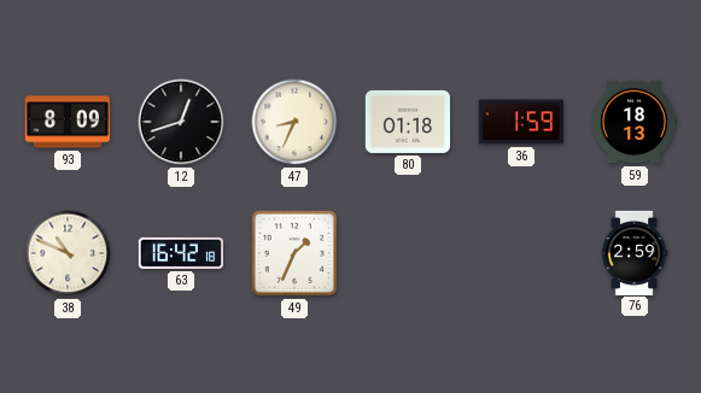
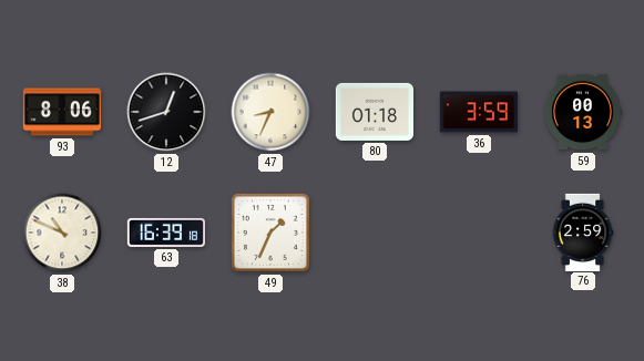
93: 8:09 -> 8:06 (61, 112)
36: 1:59 -> 3:59 (478, 112)
59: 18:13 -> 00:13 (582, 112)
63: 16:42 -> 16:39 (165, 233)
